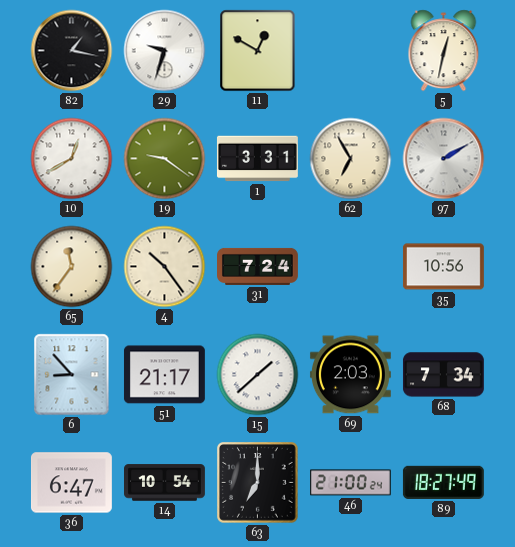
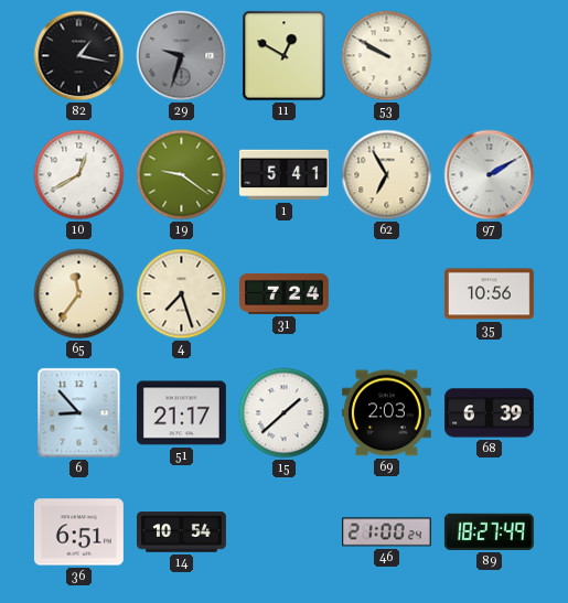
29 dial: white -> grey (182, 56)
53: none -> 9:50 (387, 56)
5: 12:32 -> none (444, 51)
1: 3:31 -> 5:41 (283, 175)
4: 10:24 -> 7:27 (182, 294)
68: 7:34 -> 6:39 (489, 413)
36: 6:47 -> 6:51 (78, 532)
63: 7:00 -> none (258, 483)
